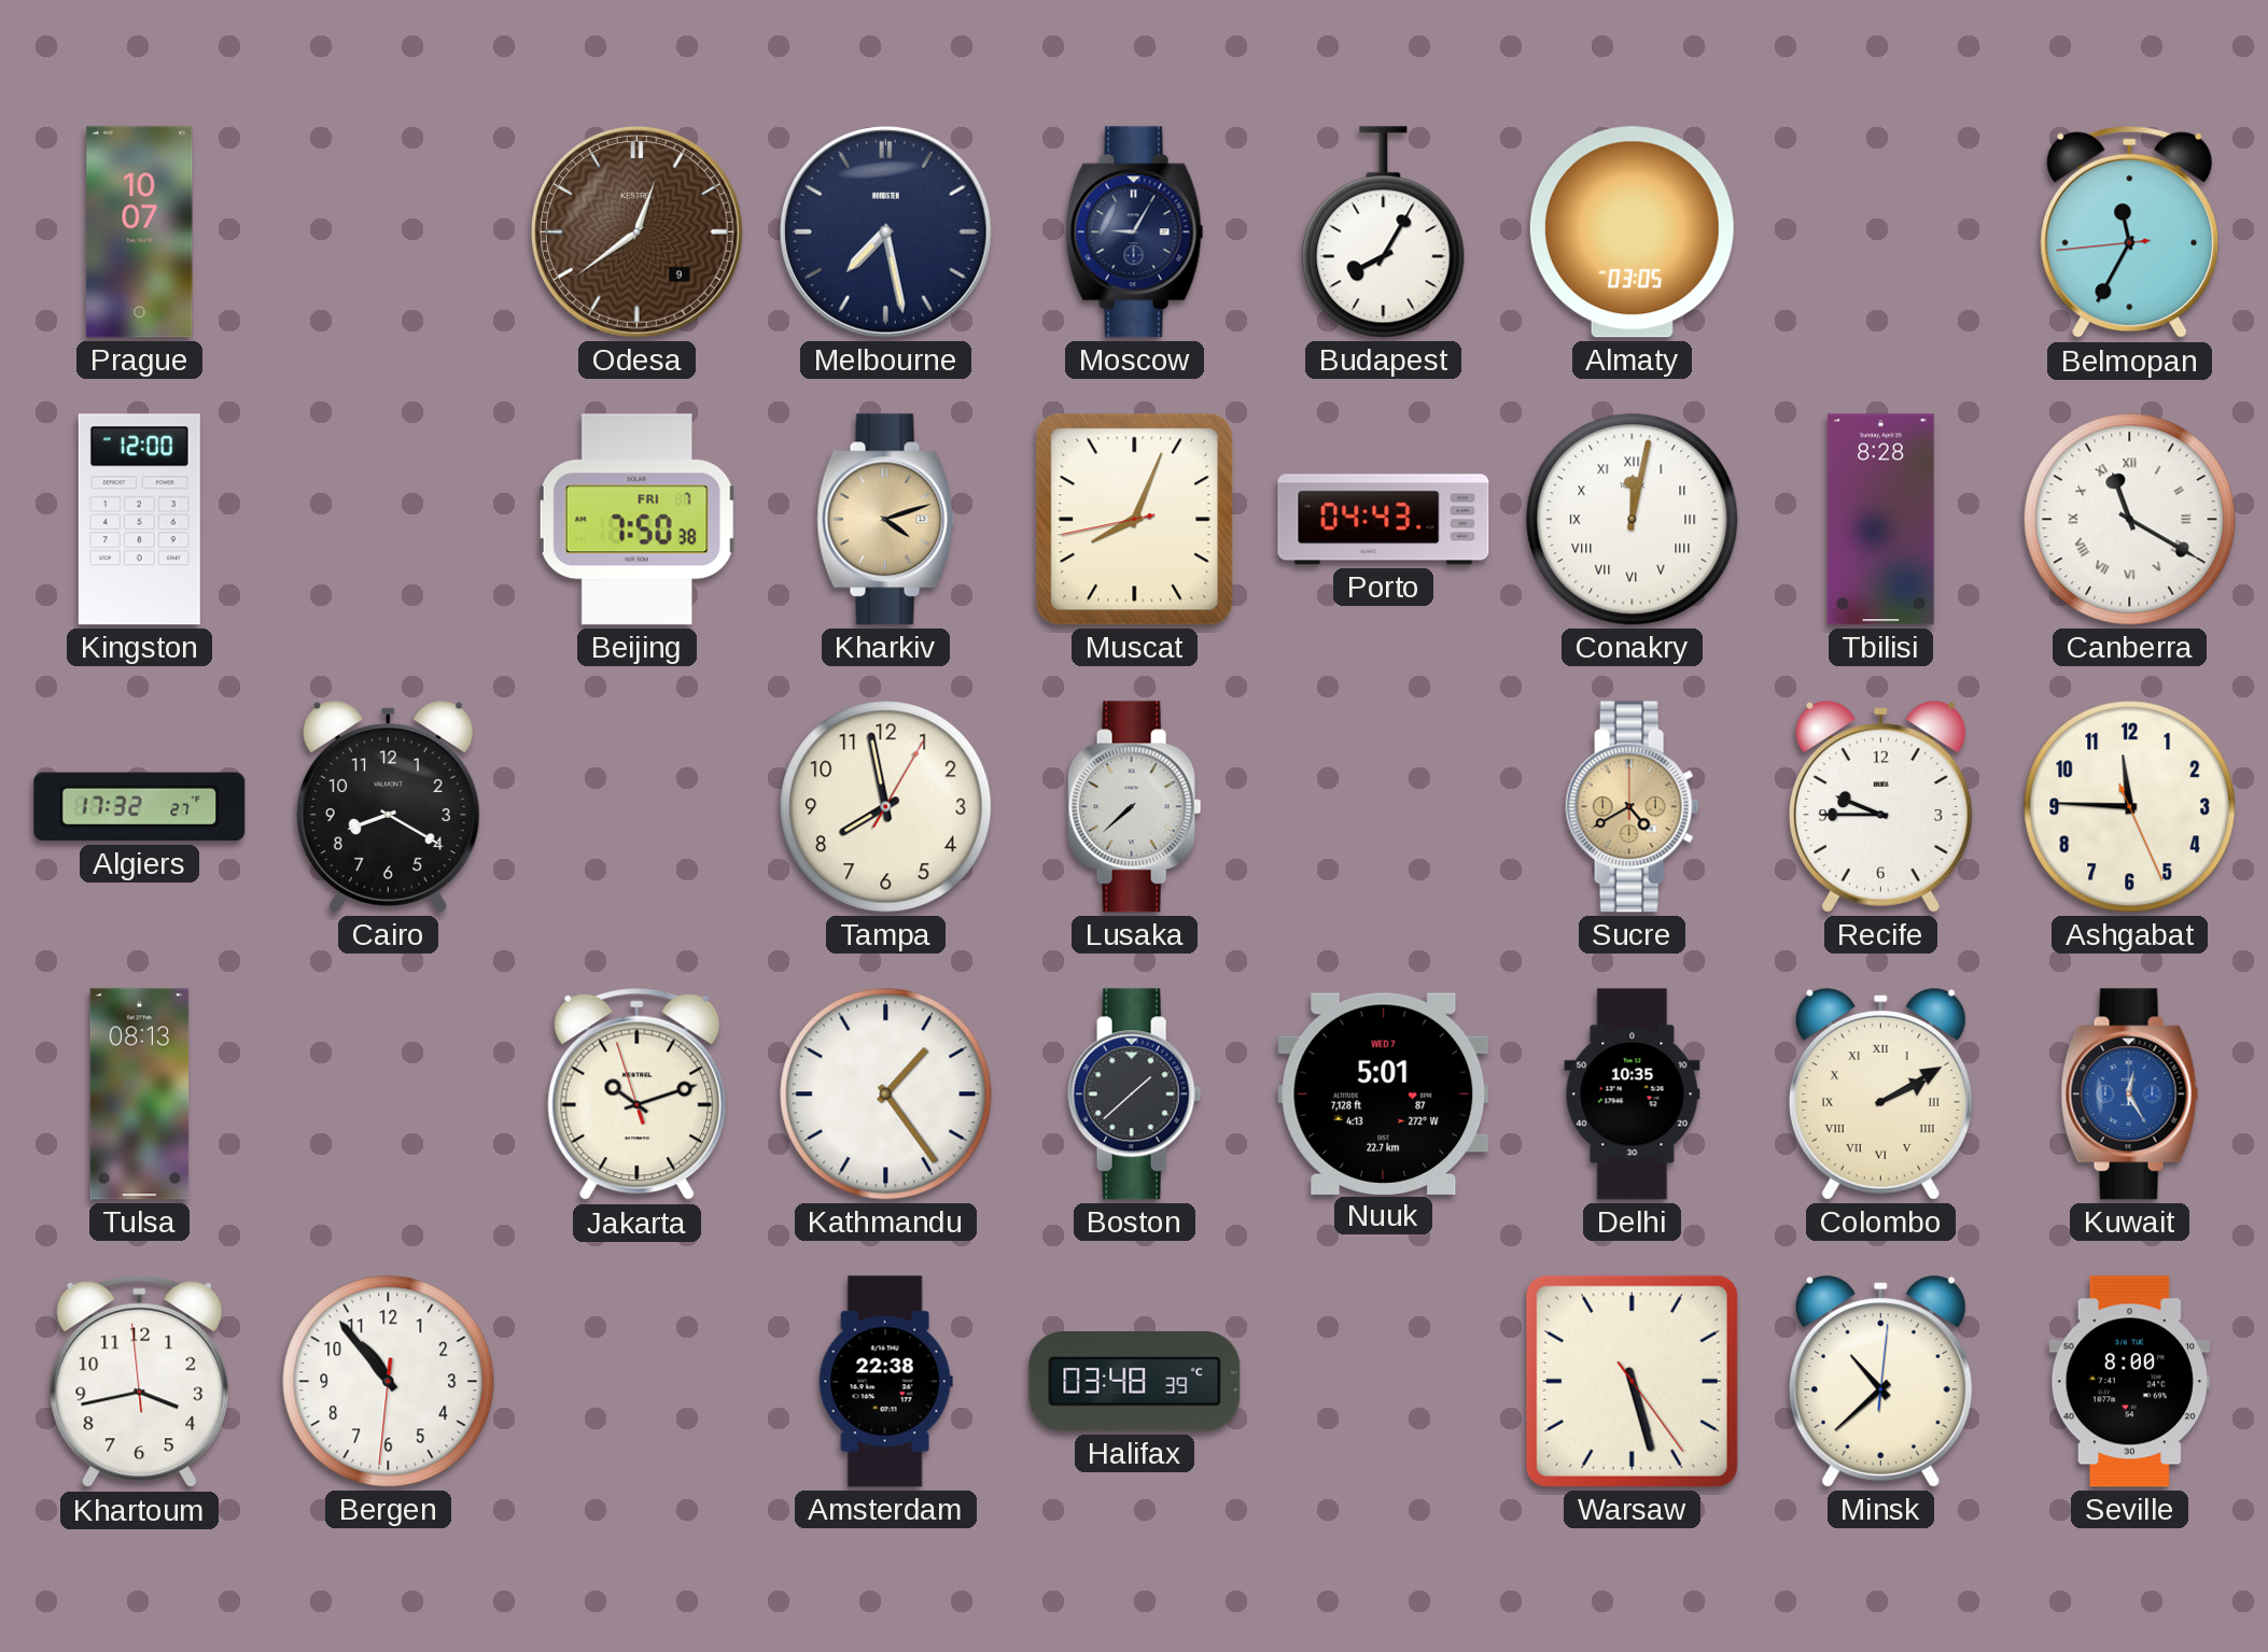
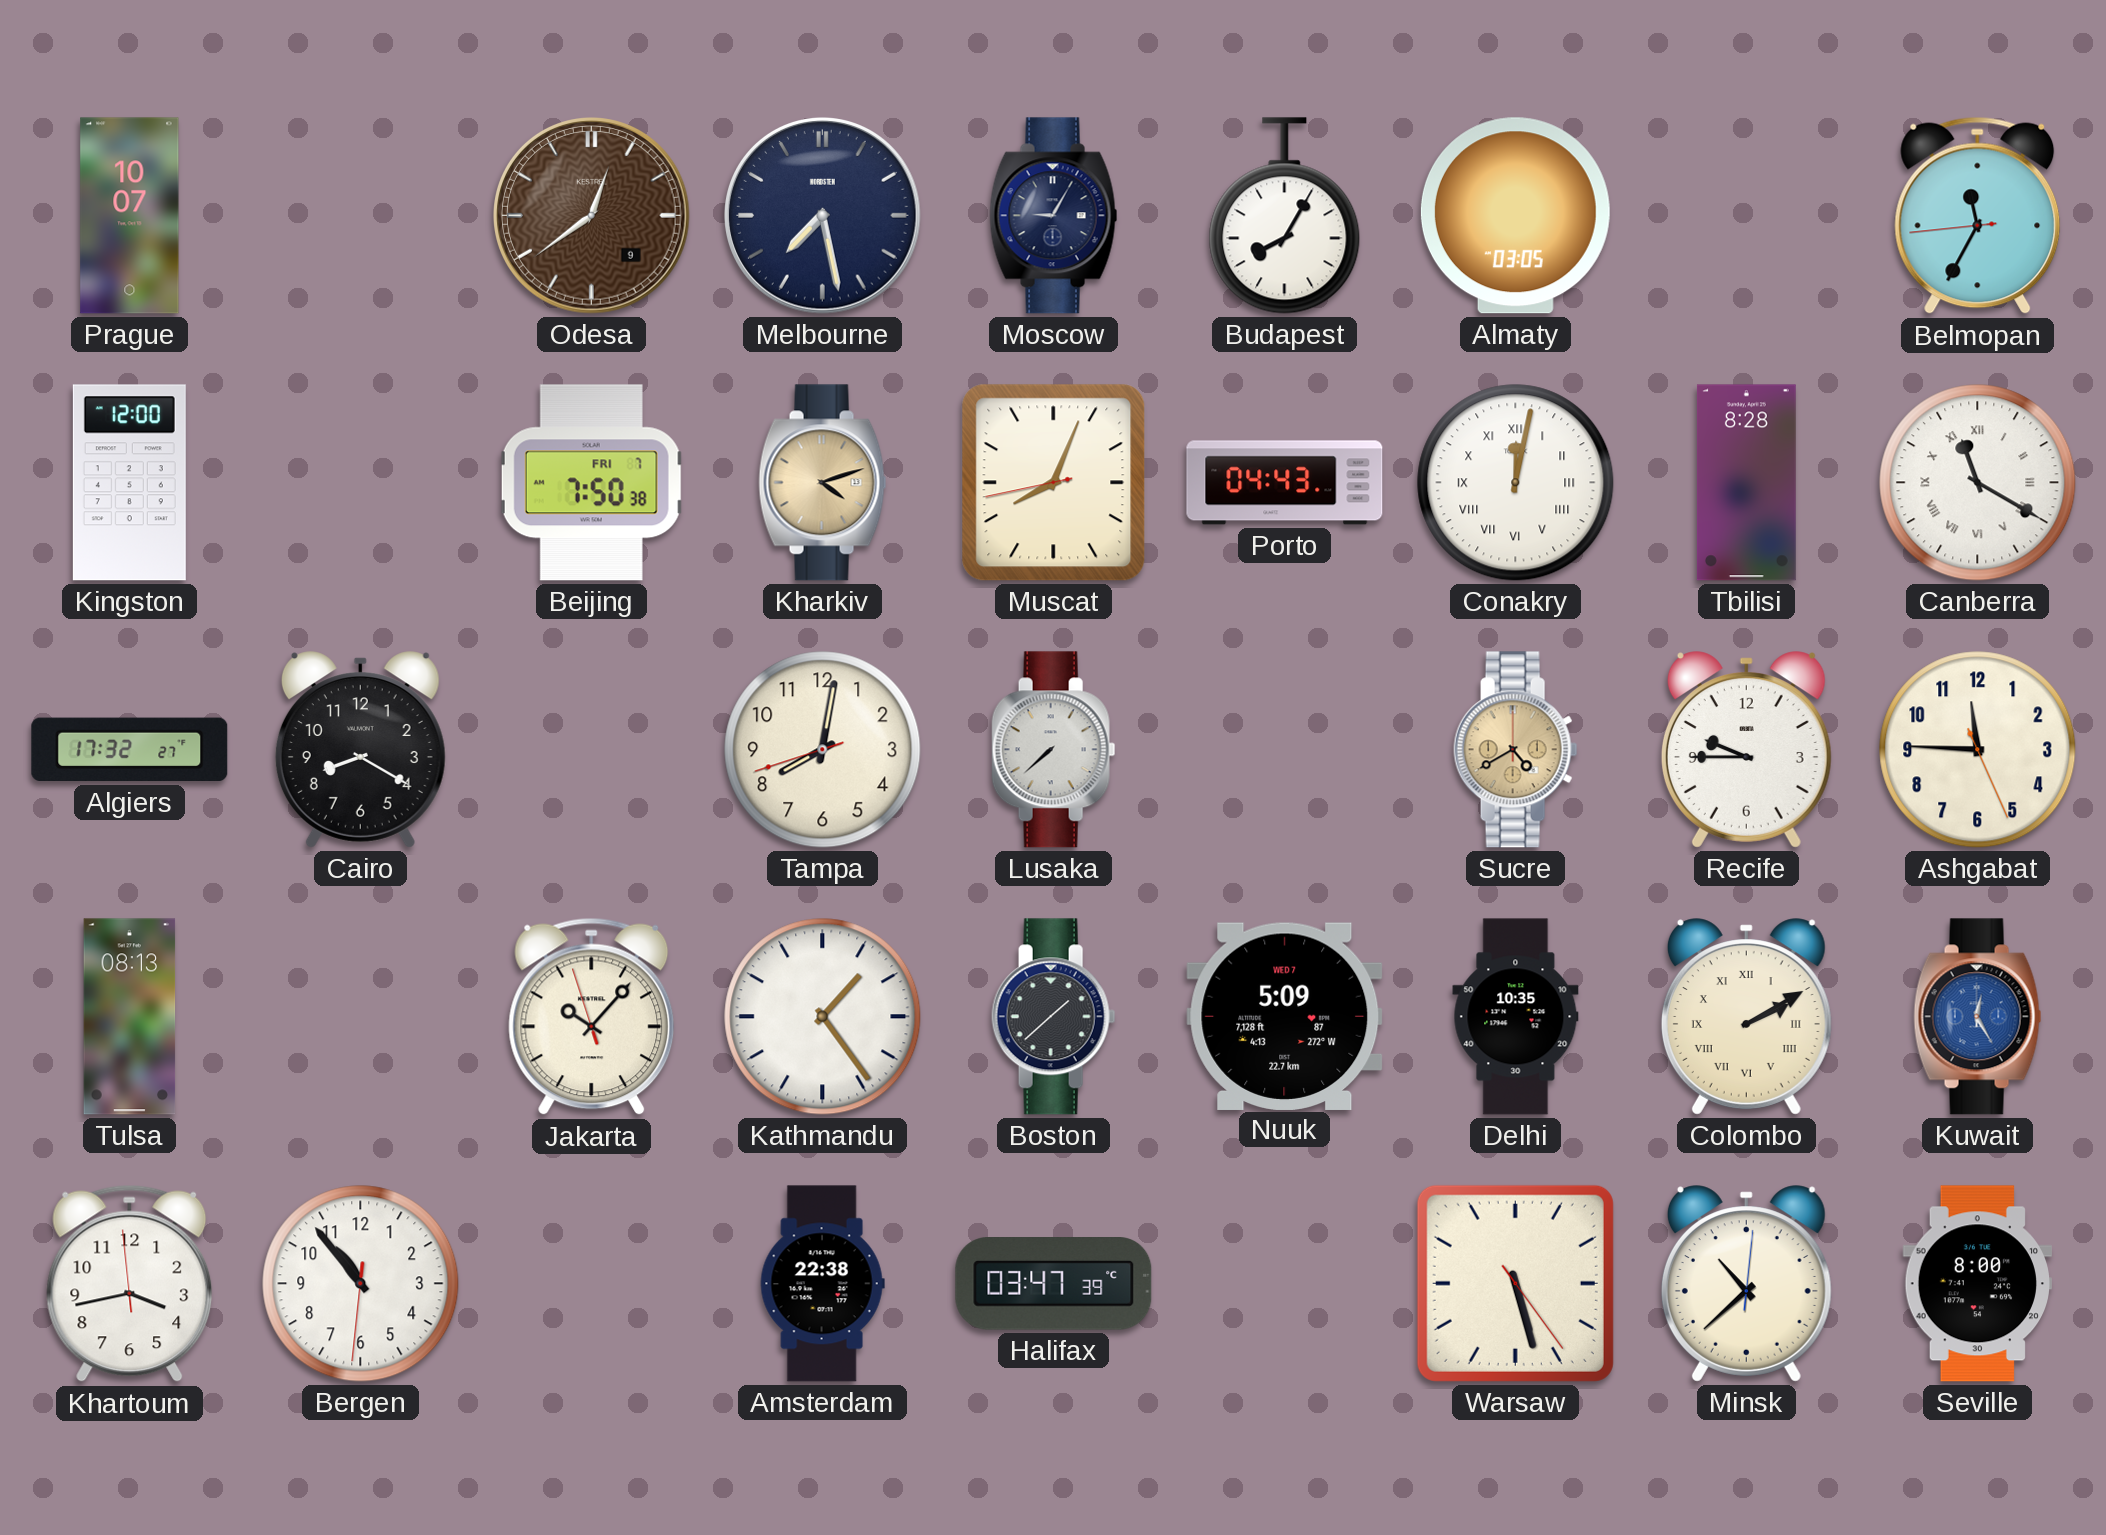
Tampa: 7:58 -> 8:01 (823, 750)
Jakarta: 10:11 -> 10:06 (592, 1017)
Nuuk: 5:01 -> 5:09 (1285, 1016)
Halifax: 03:48 -> 03:47 (1054, 1284)
